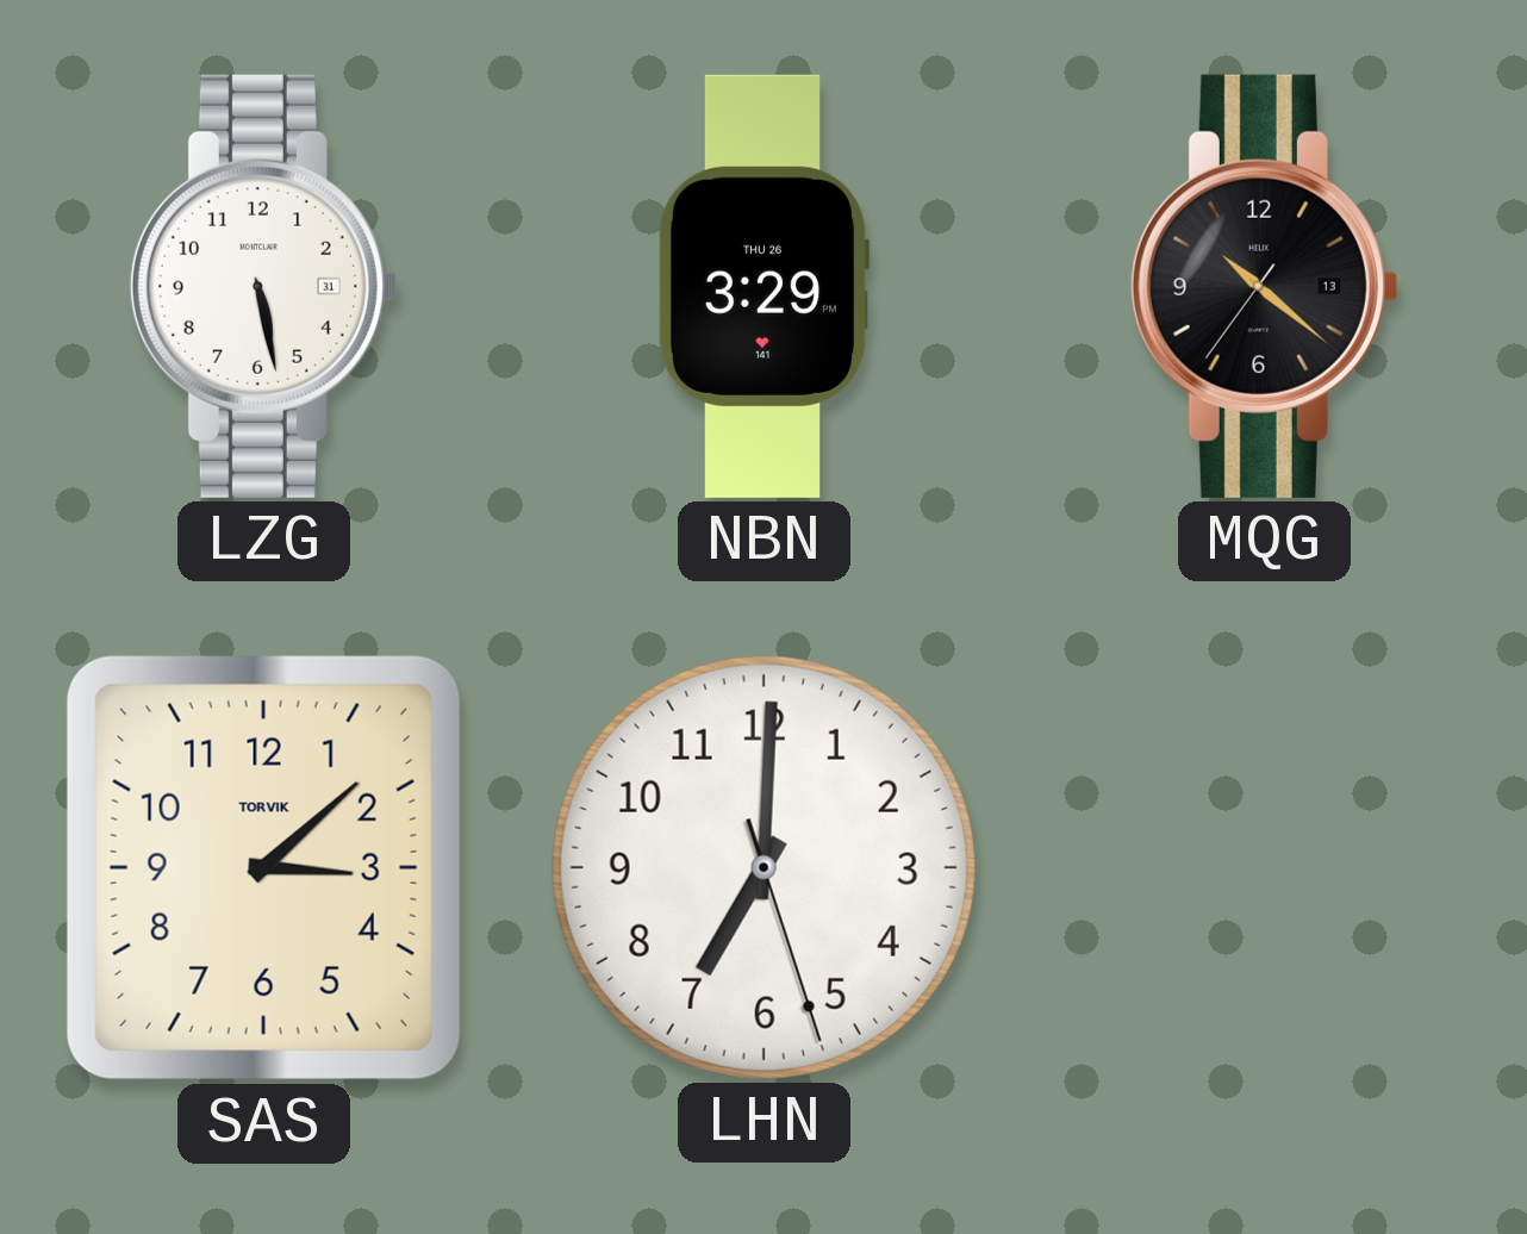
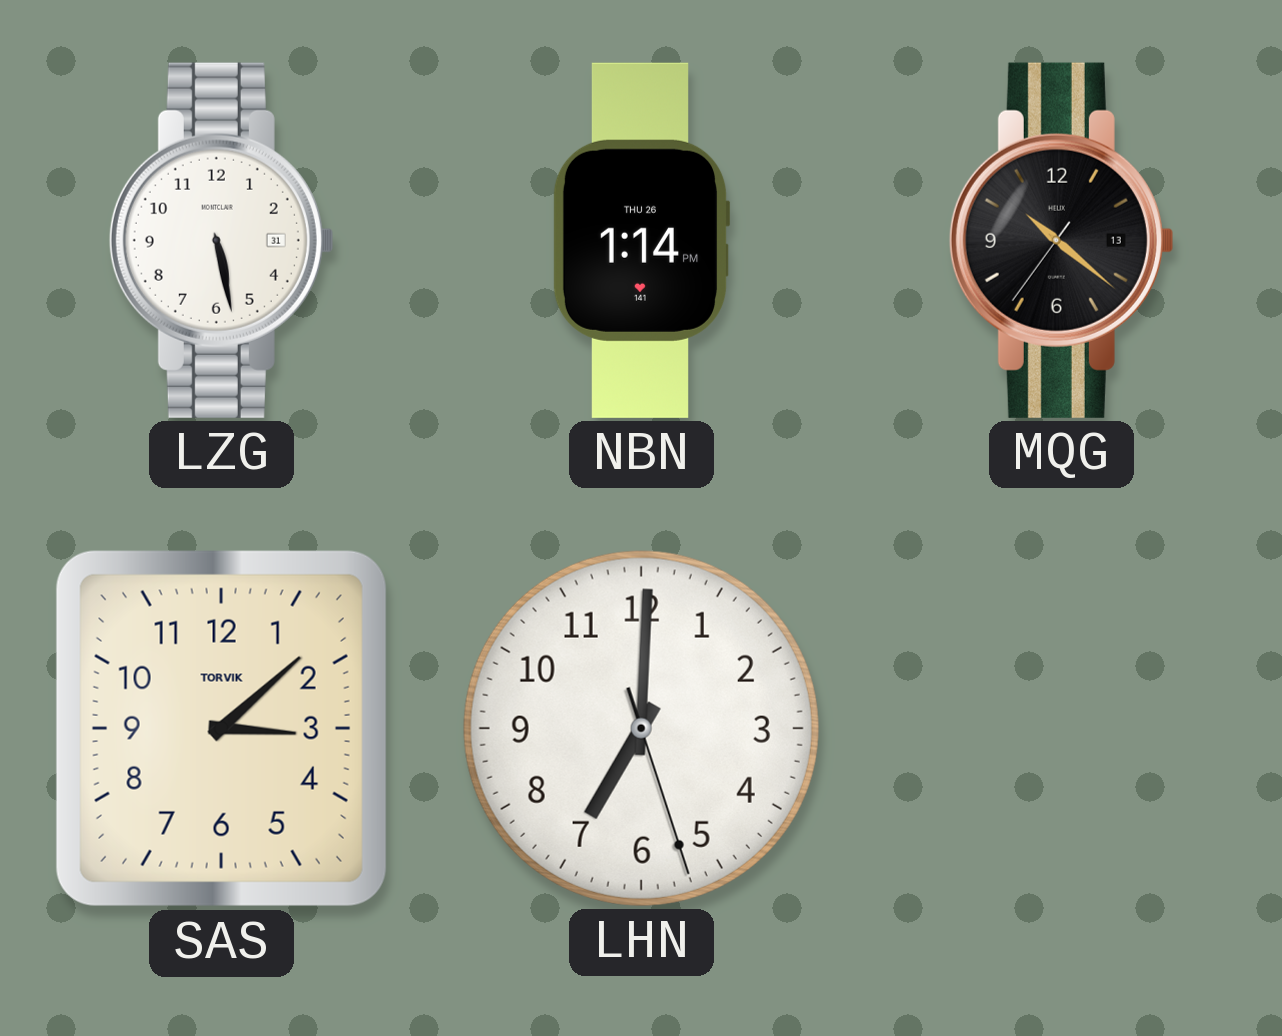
NBN: 3:29 -> 1:14 (641, 240)
